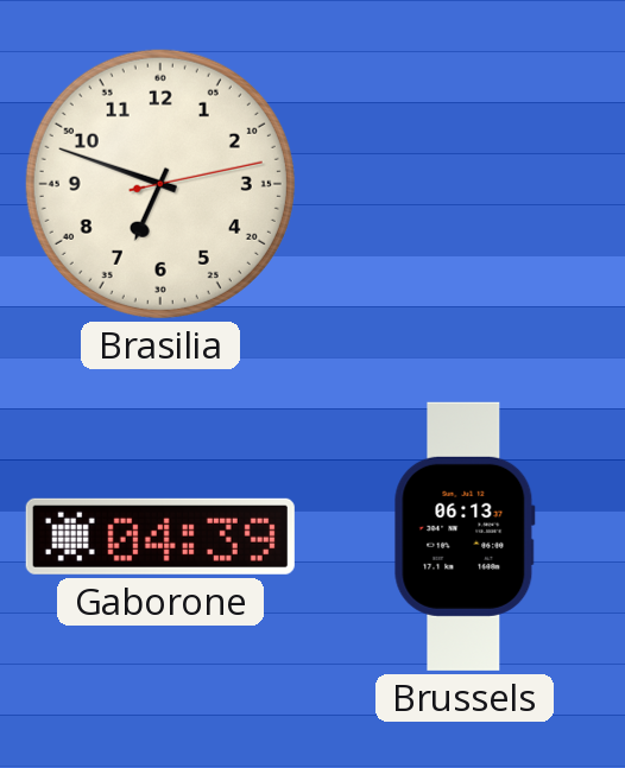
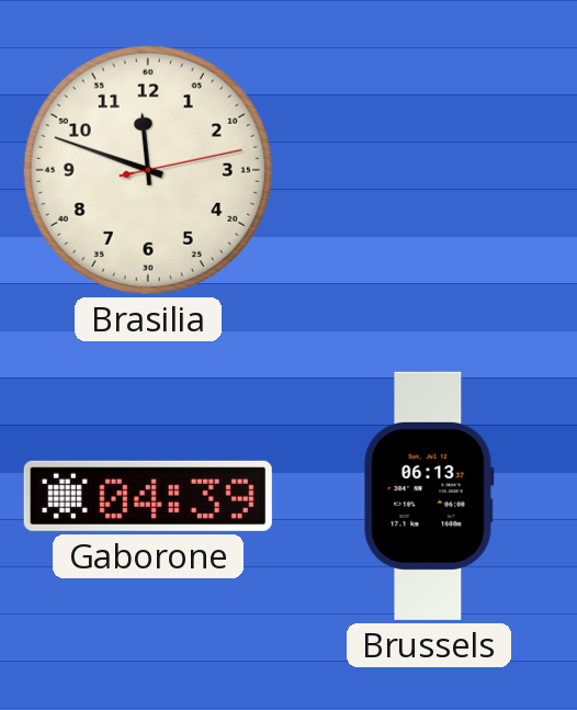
Brasilia: 6:48 -> 11:48 (148, 170)
